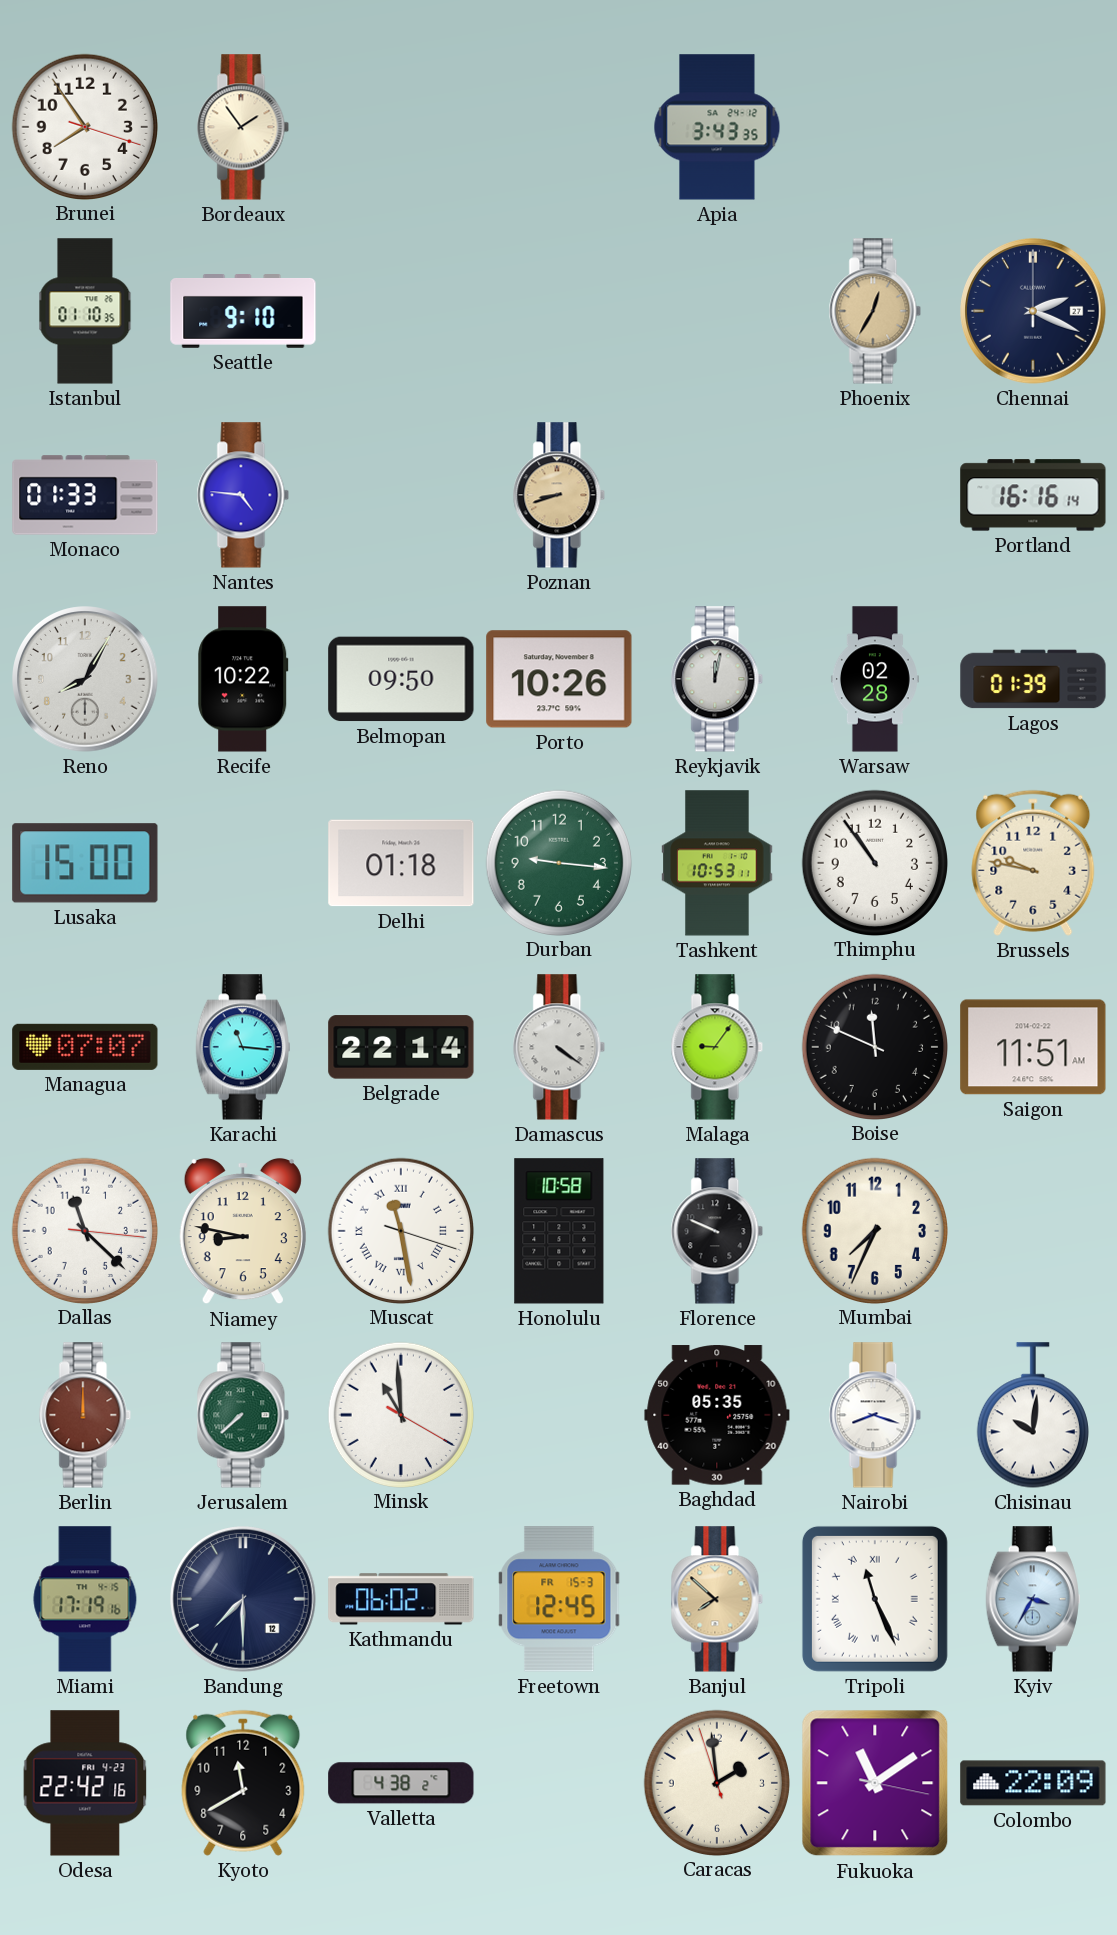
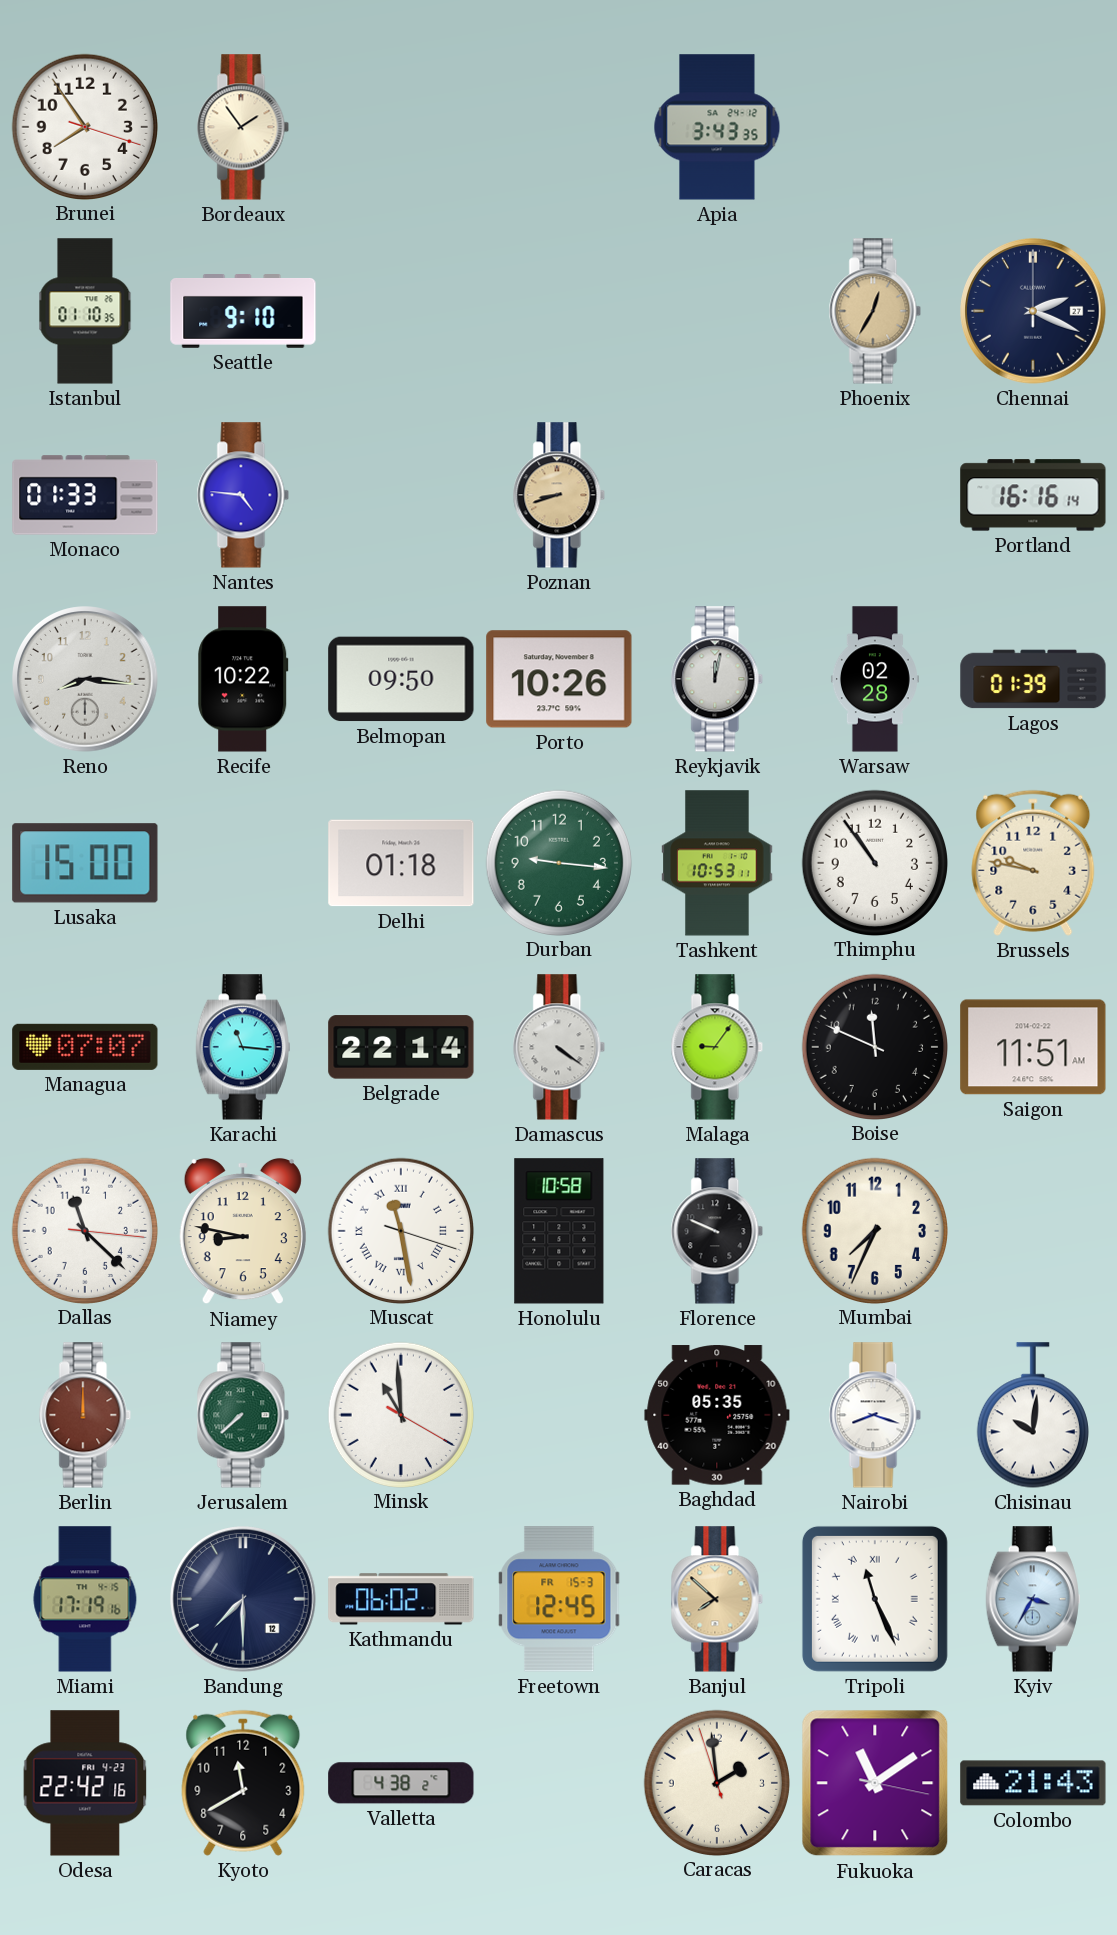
Reno: 8:05 -> 8:16 (85, 679)
Colombo: 22:09 -> 21:43 (1033, 1783)
